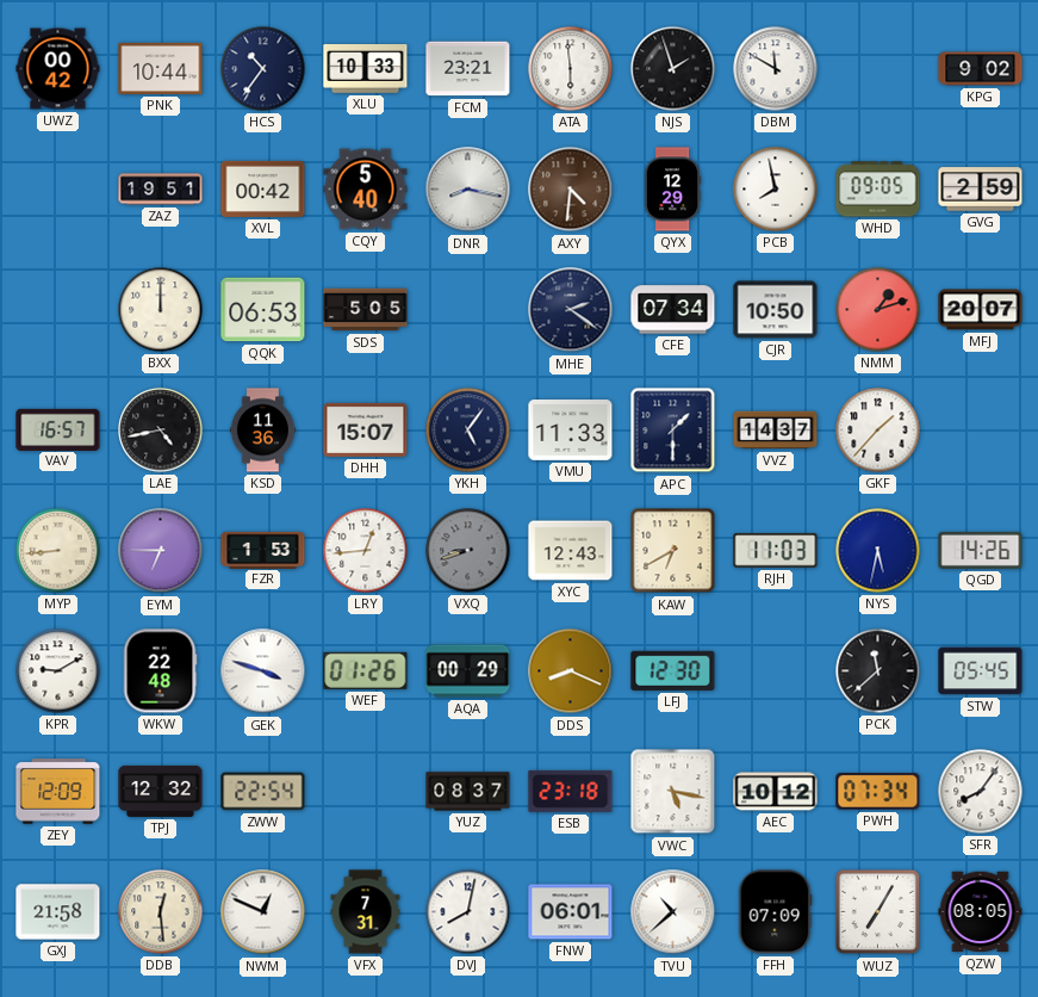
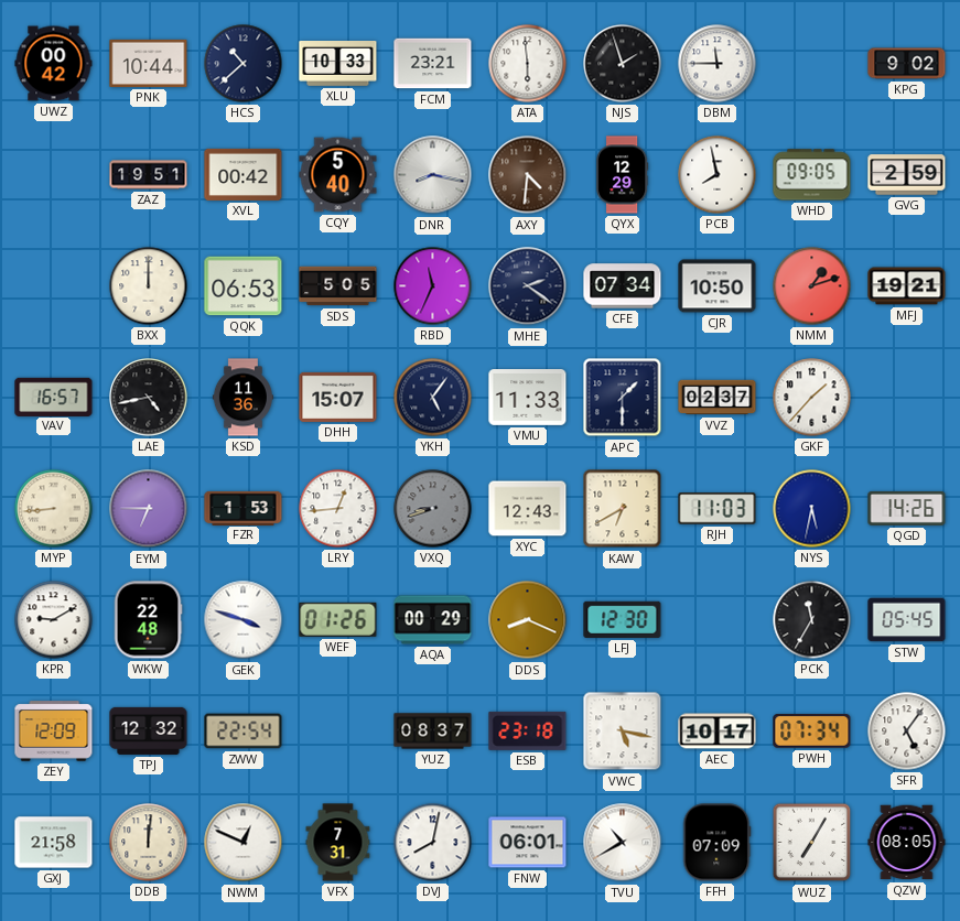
HCS: 10:36 -> 10:38 (244, 64)
DBM: 11:50 -> 11:45 (718, 64)
RBD: none -> 11:34 (433, 286)
MFJ: 20:07 -> 19:21 (907, 286)
VVZ: 14:37 -> 02:37 (718, 398)
PCK: 11:38 -> 11:35 (812, 620)
AEC: 10:12 -> 10:17 (718, 732)
SFR: 8:06 -> 5:06 (907, 732)
DDB: 12:29 -> 12:01 (149, 843)
TVU: 10:38 -> 10:40 (623, 843)
